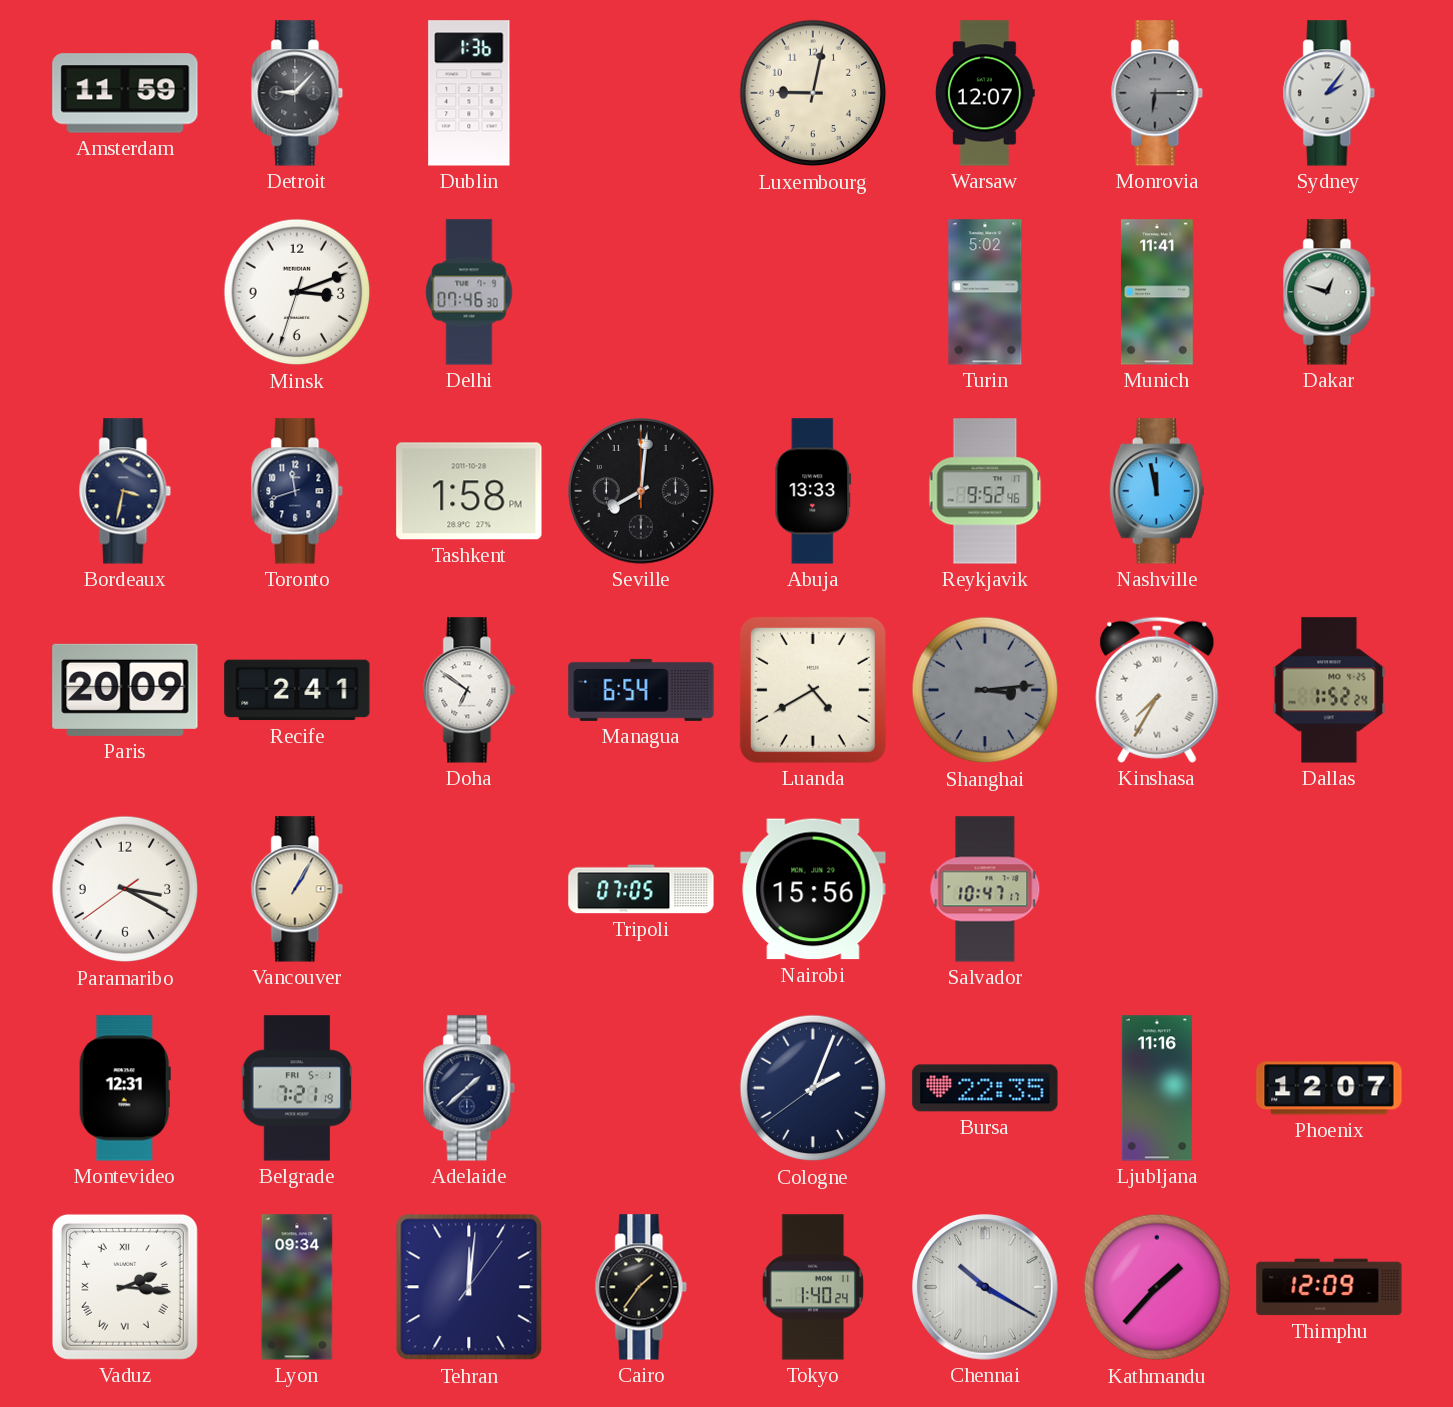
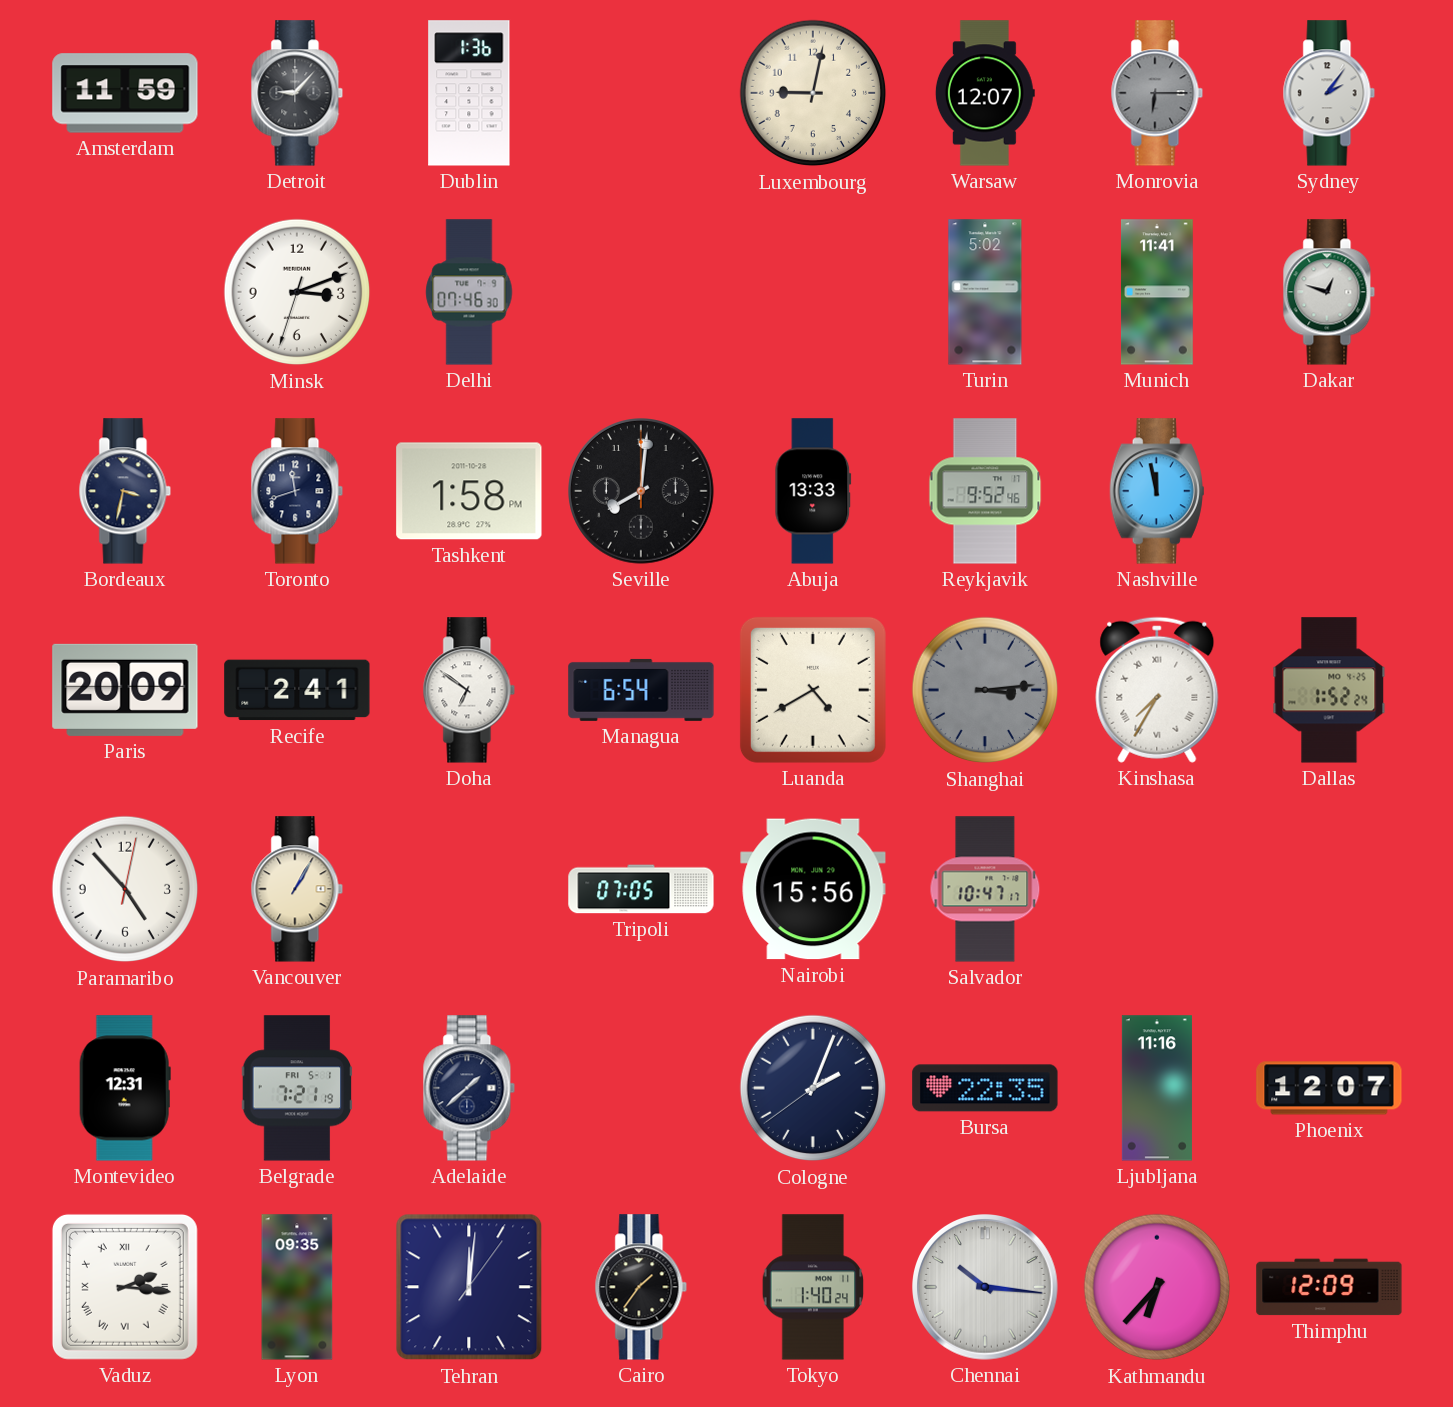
Paramaribo: 3:19 -> 4:53 (125, 889)
Lyon: 09:34 -> 09:35 (297, 1287)
Chennai: 10:20 -> 10:16 (986, 1288)
Kathmandu: 1:37 -> 6:37 (1157, 1287)
